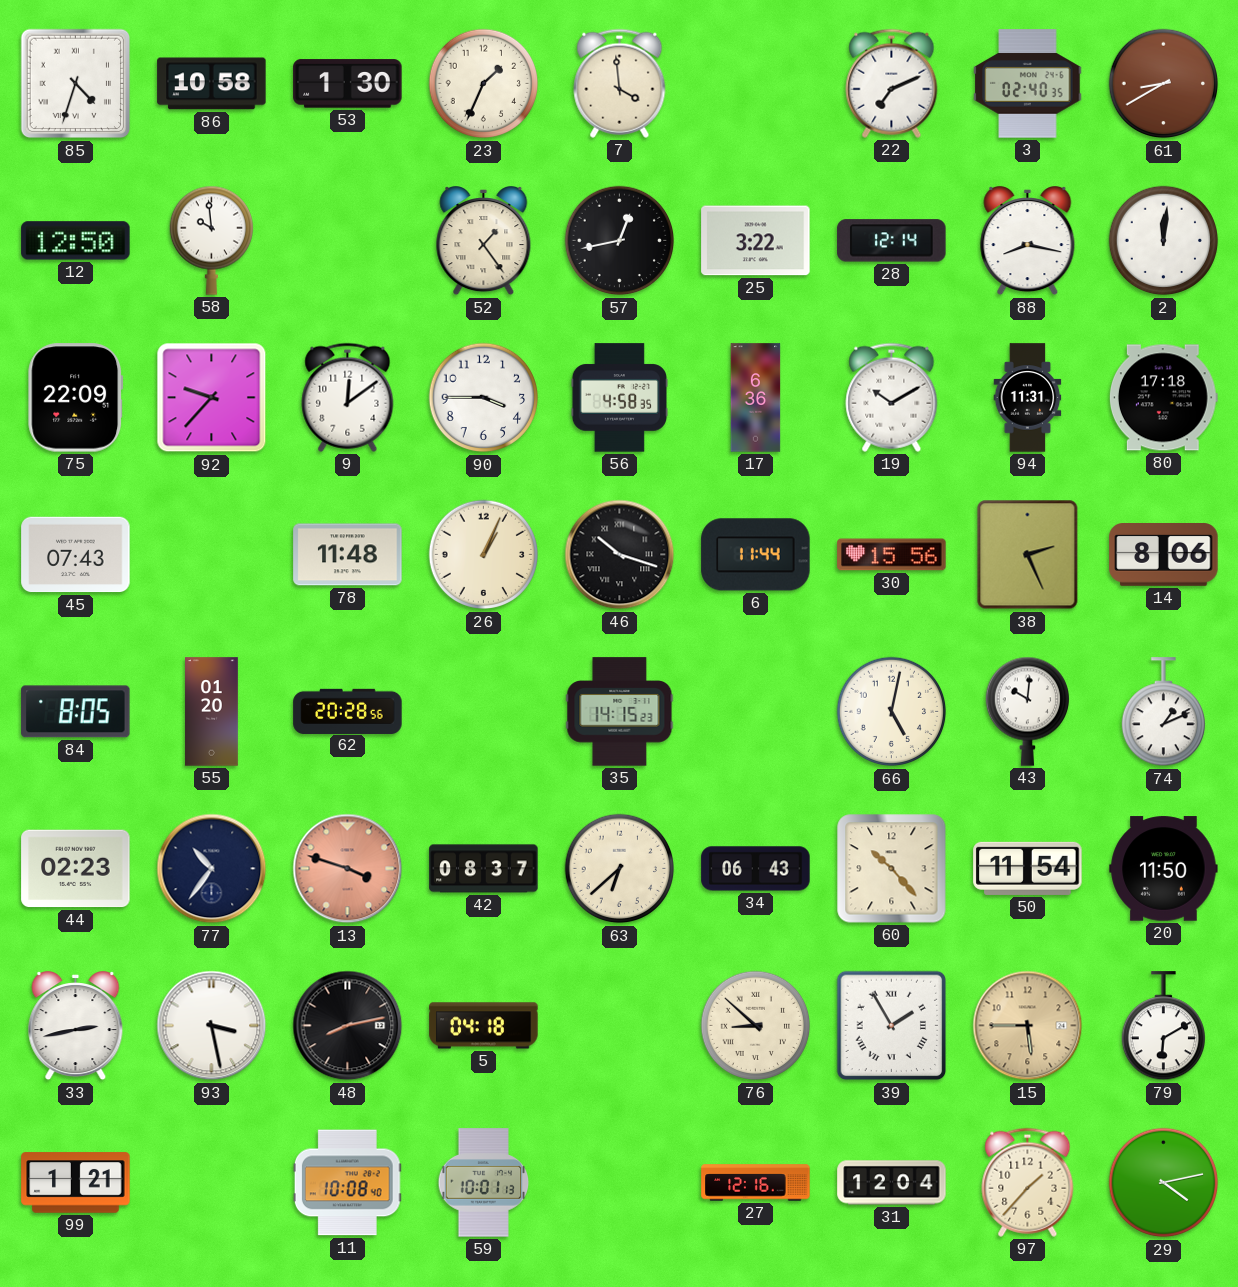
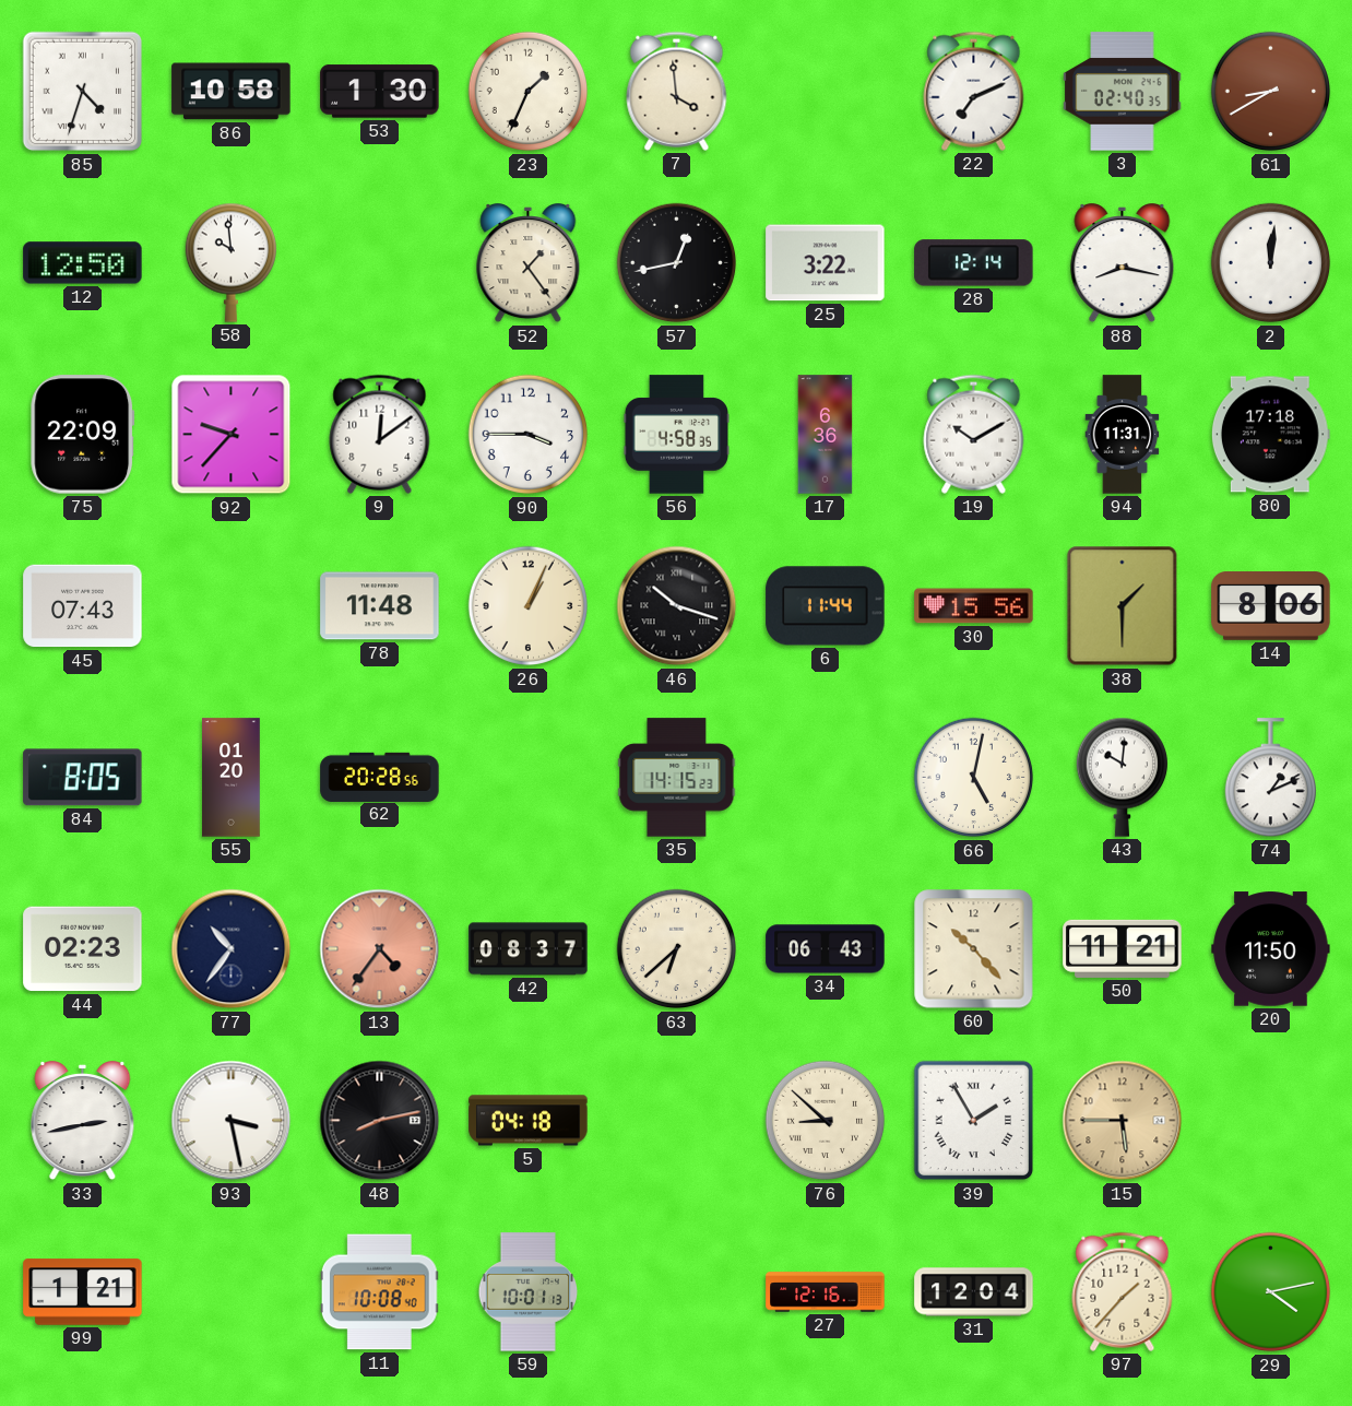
38: 2:26 -> 1:30 (1123, 606)
13: 3:48 -> 4:36 (380, 949)
50: 11:54 -> 11:21 (1123, 948)
79: 6:10 -> none (1163, 1026)
